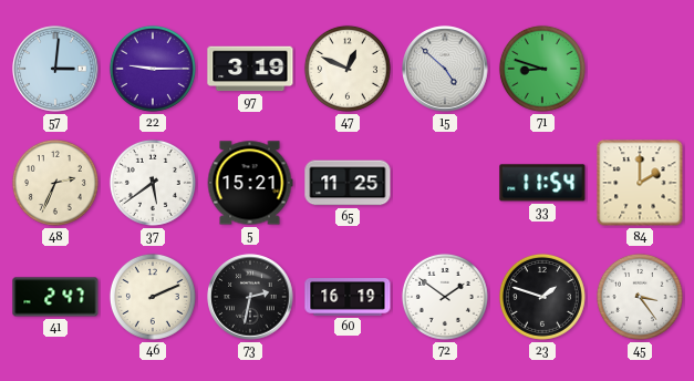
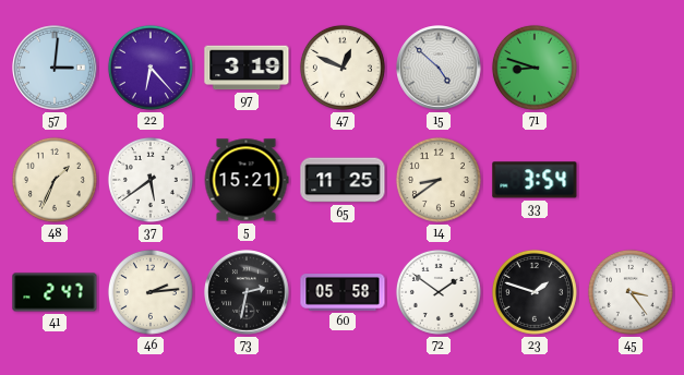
22: 9:15 -> 6:23 (151, 68)
48: 2:34 -> 1:34 (55, 180)
14: none -> 8:39 (439, 180)
33: 11:54 -> 3:54 (535, 180)
84: 2:00 -> none (640, 183)
46: 2:11 -> 2:14 (151, 292)
60: 16:19 -> 05:58 (343, 293)
